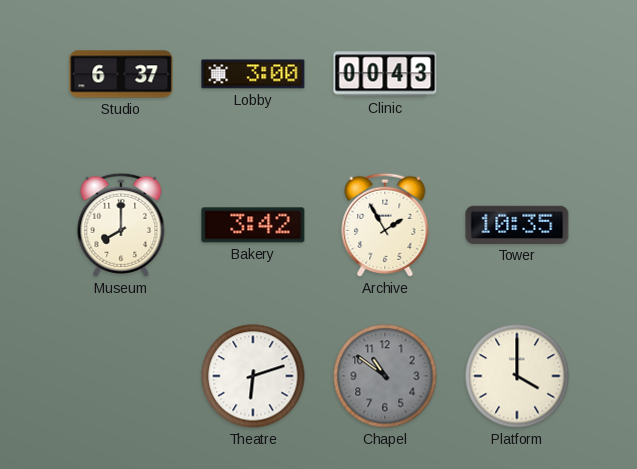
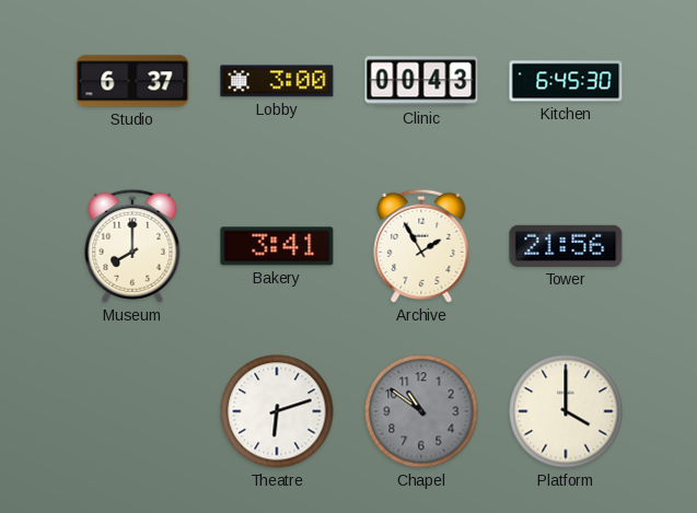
Kitchen: none -> 6:45 (566, 81)
Bakery: 3:42 -> 3:41 (277, 246)
Tower: 10:35 -> 21:56 (566, 246)
